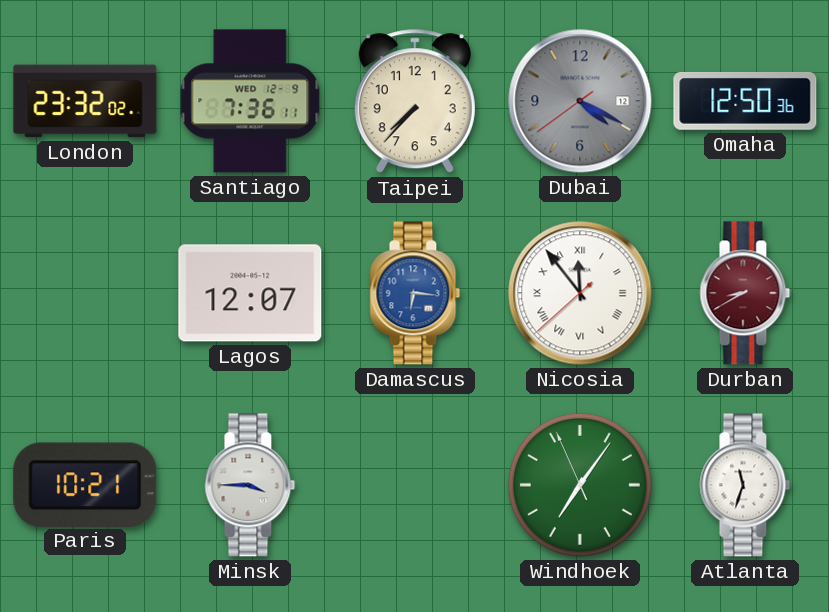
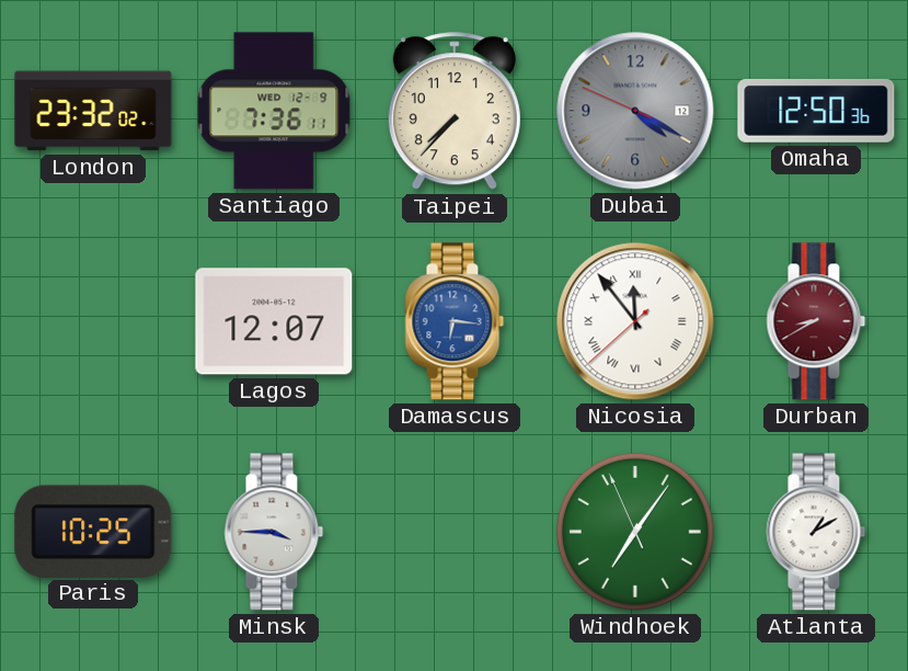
Dubai: 4:19:39 -> 4:19:49 (635, 111)
Paris: 10:21 -> 10:25 (93, 531)
Atlanta: 11:33 -> 1:10 (816, 532)
